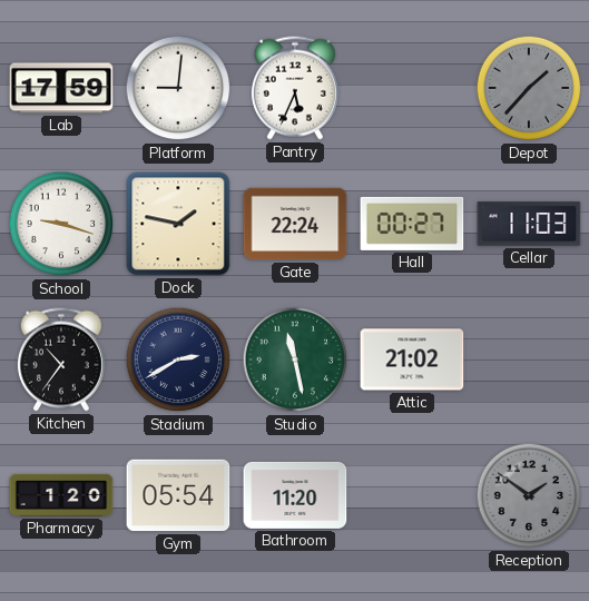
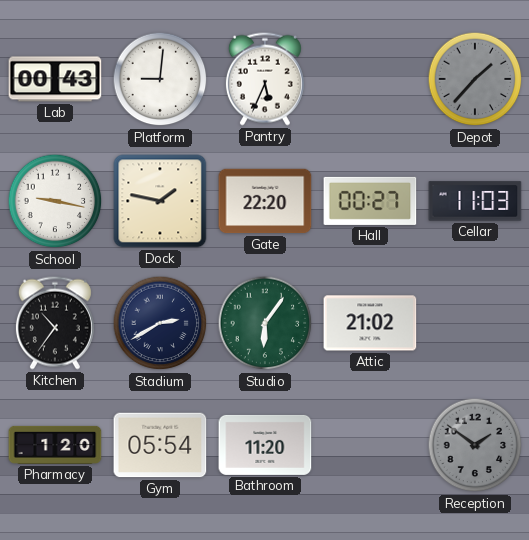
Lab: 17:59 -> 00:43 (55, 79)
School: 9:18 -> 9:17 (55, 201)
Gate: 22:24 -> 22:20 (265, 201)
Studio: 11:28 -> 6:06 (265, 323)
